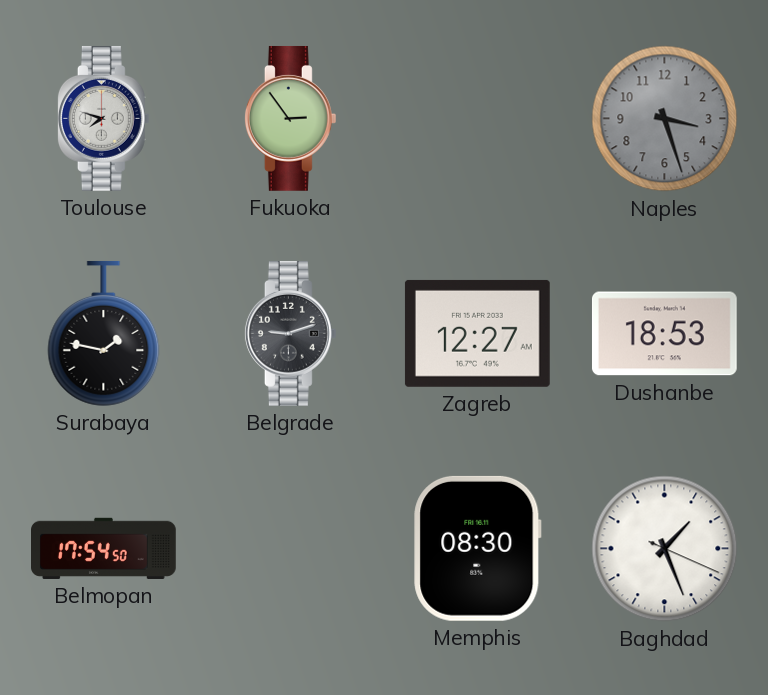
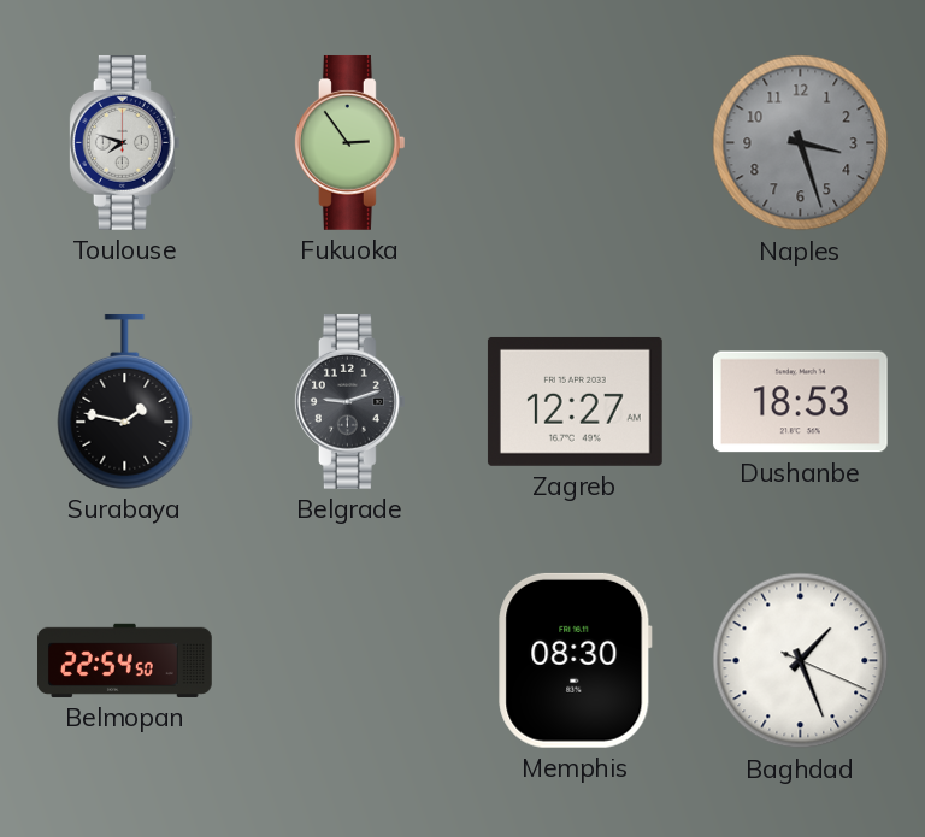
Belmopan: 17:54 -> 22:54 (125, 660)
